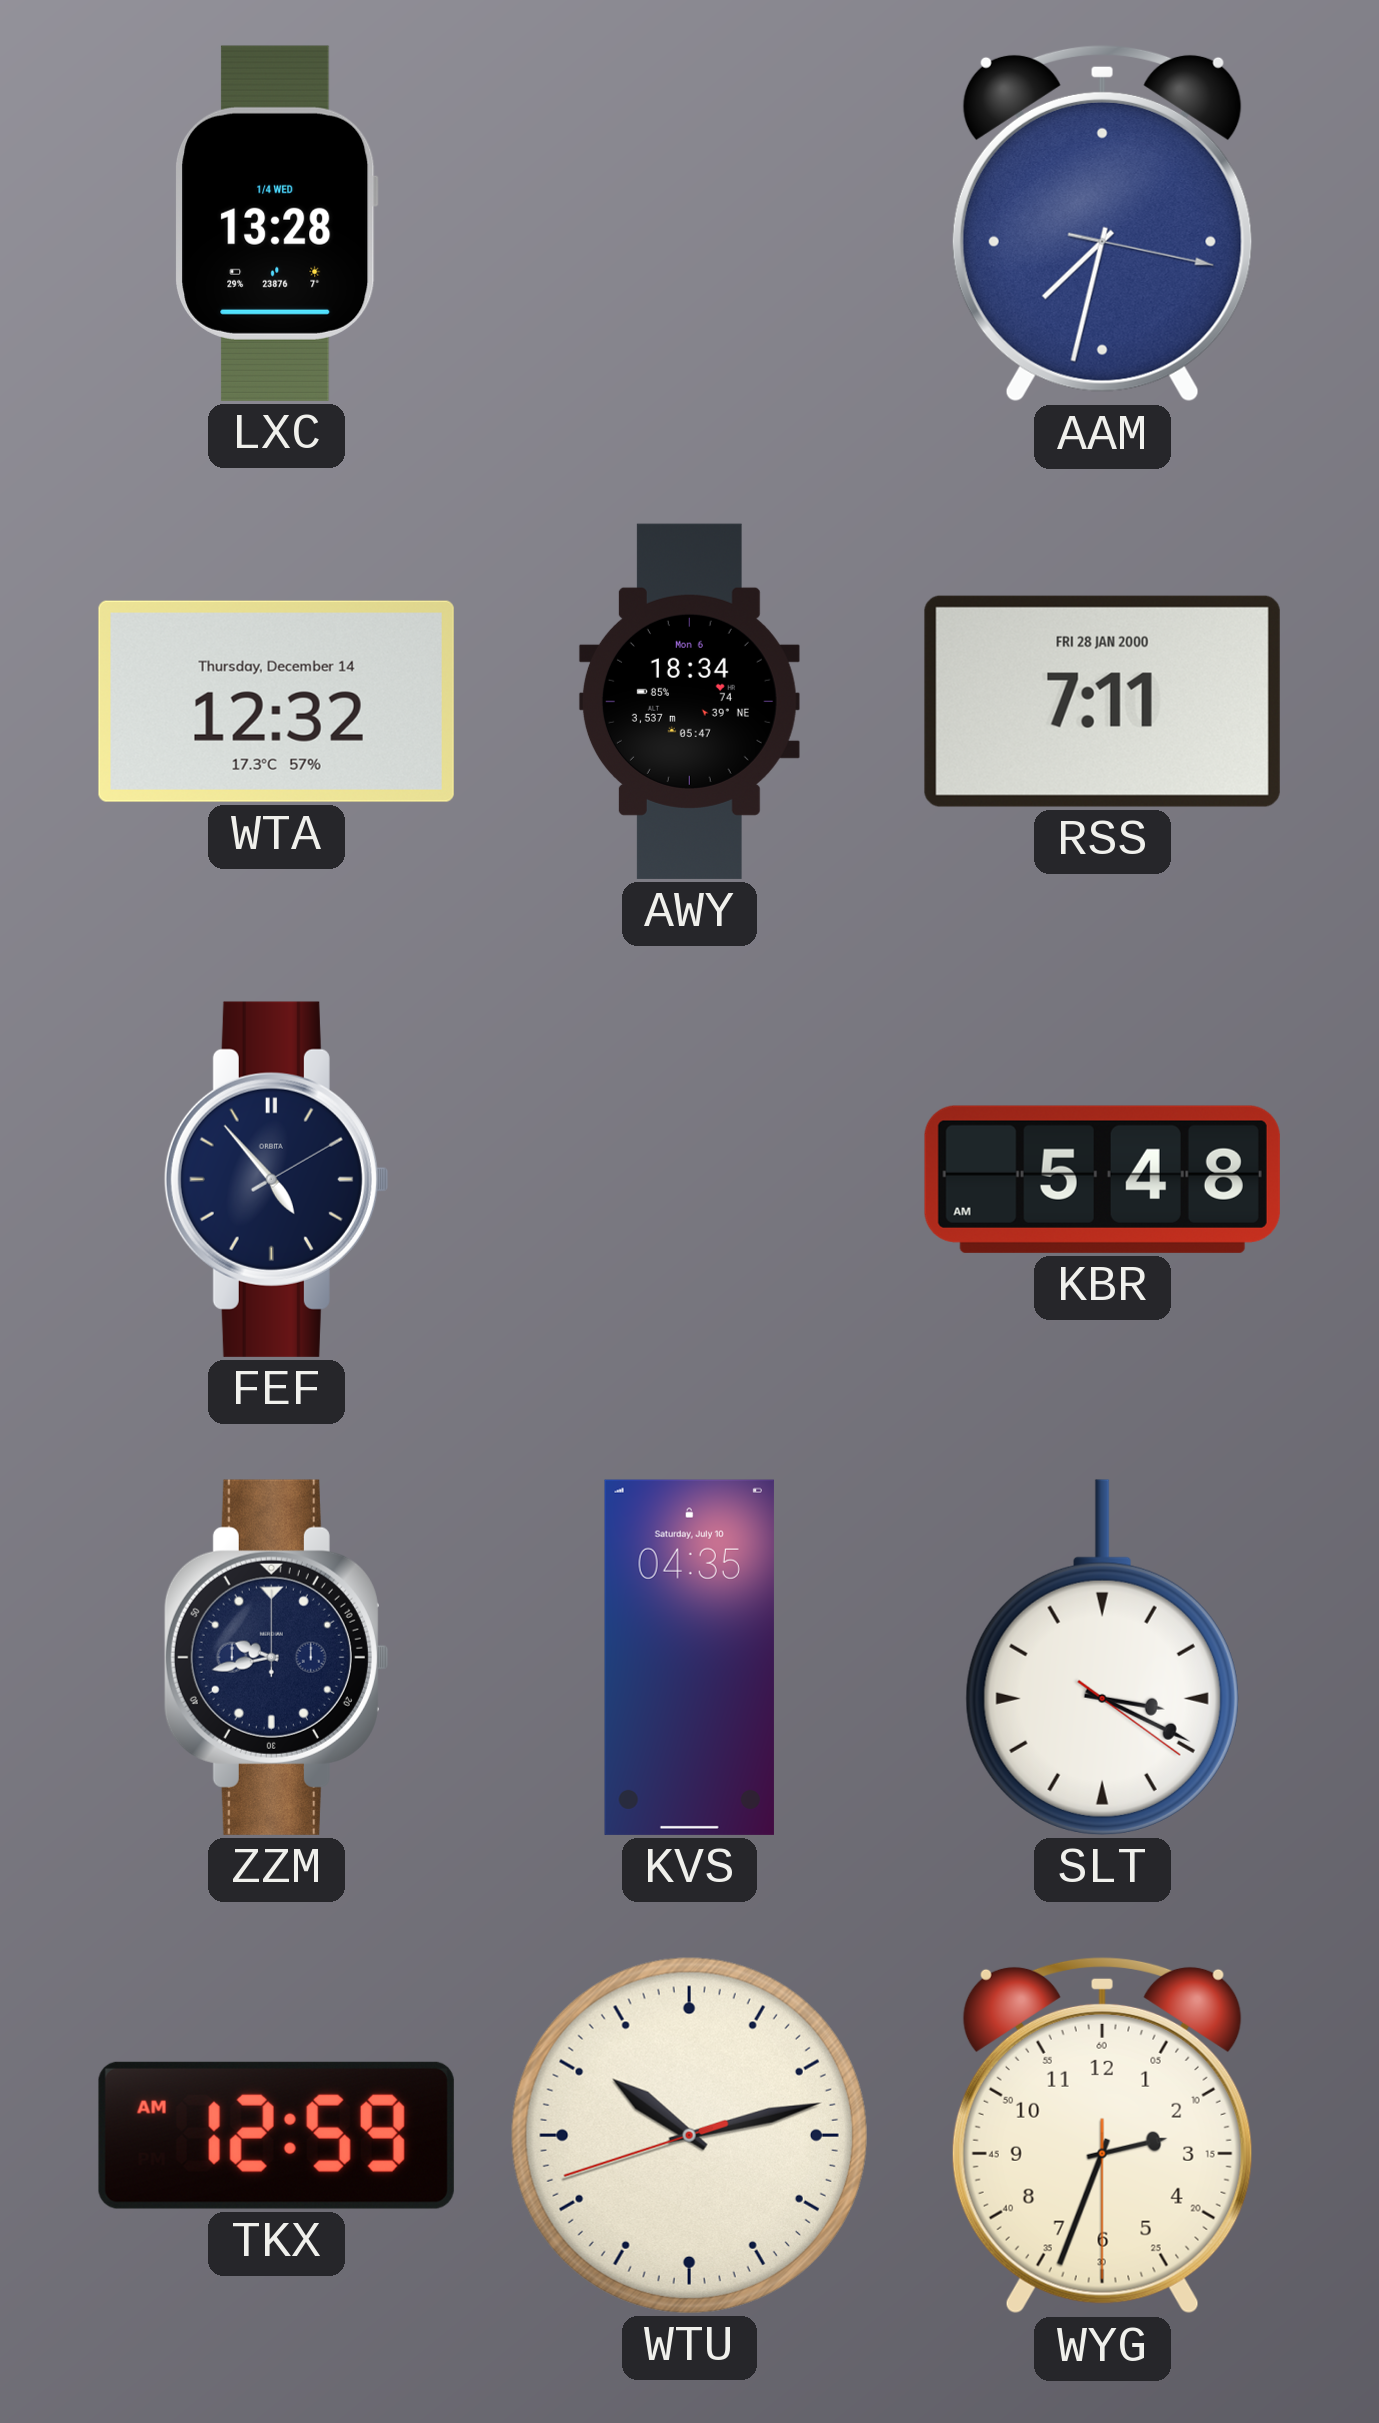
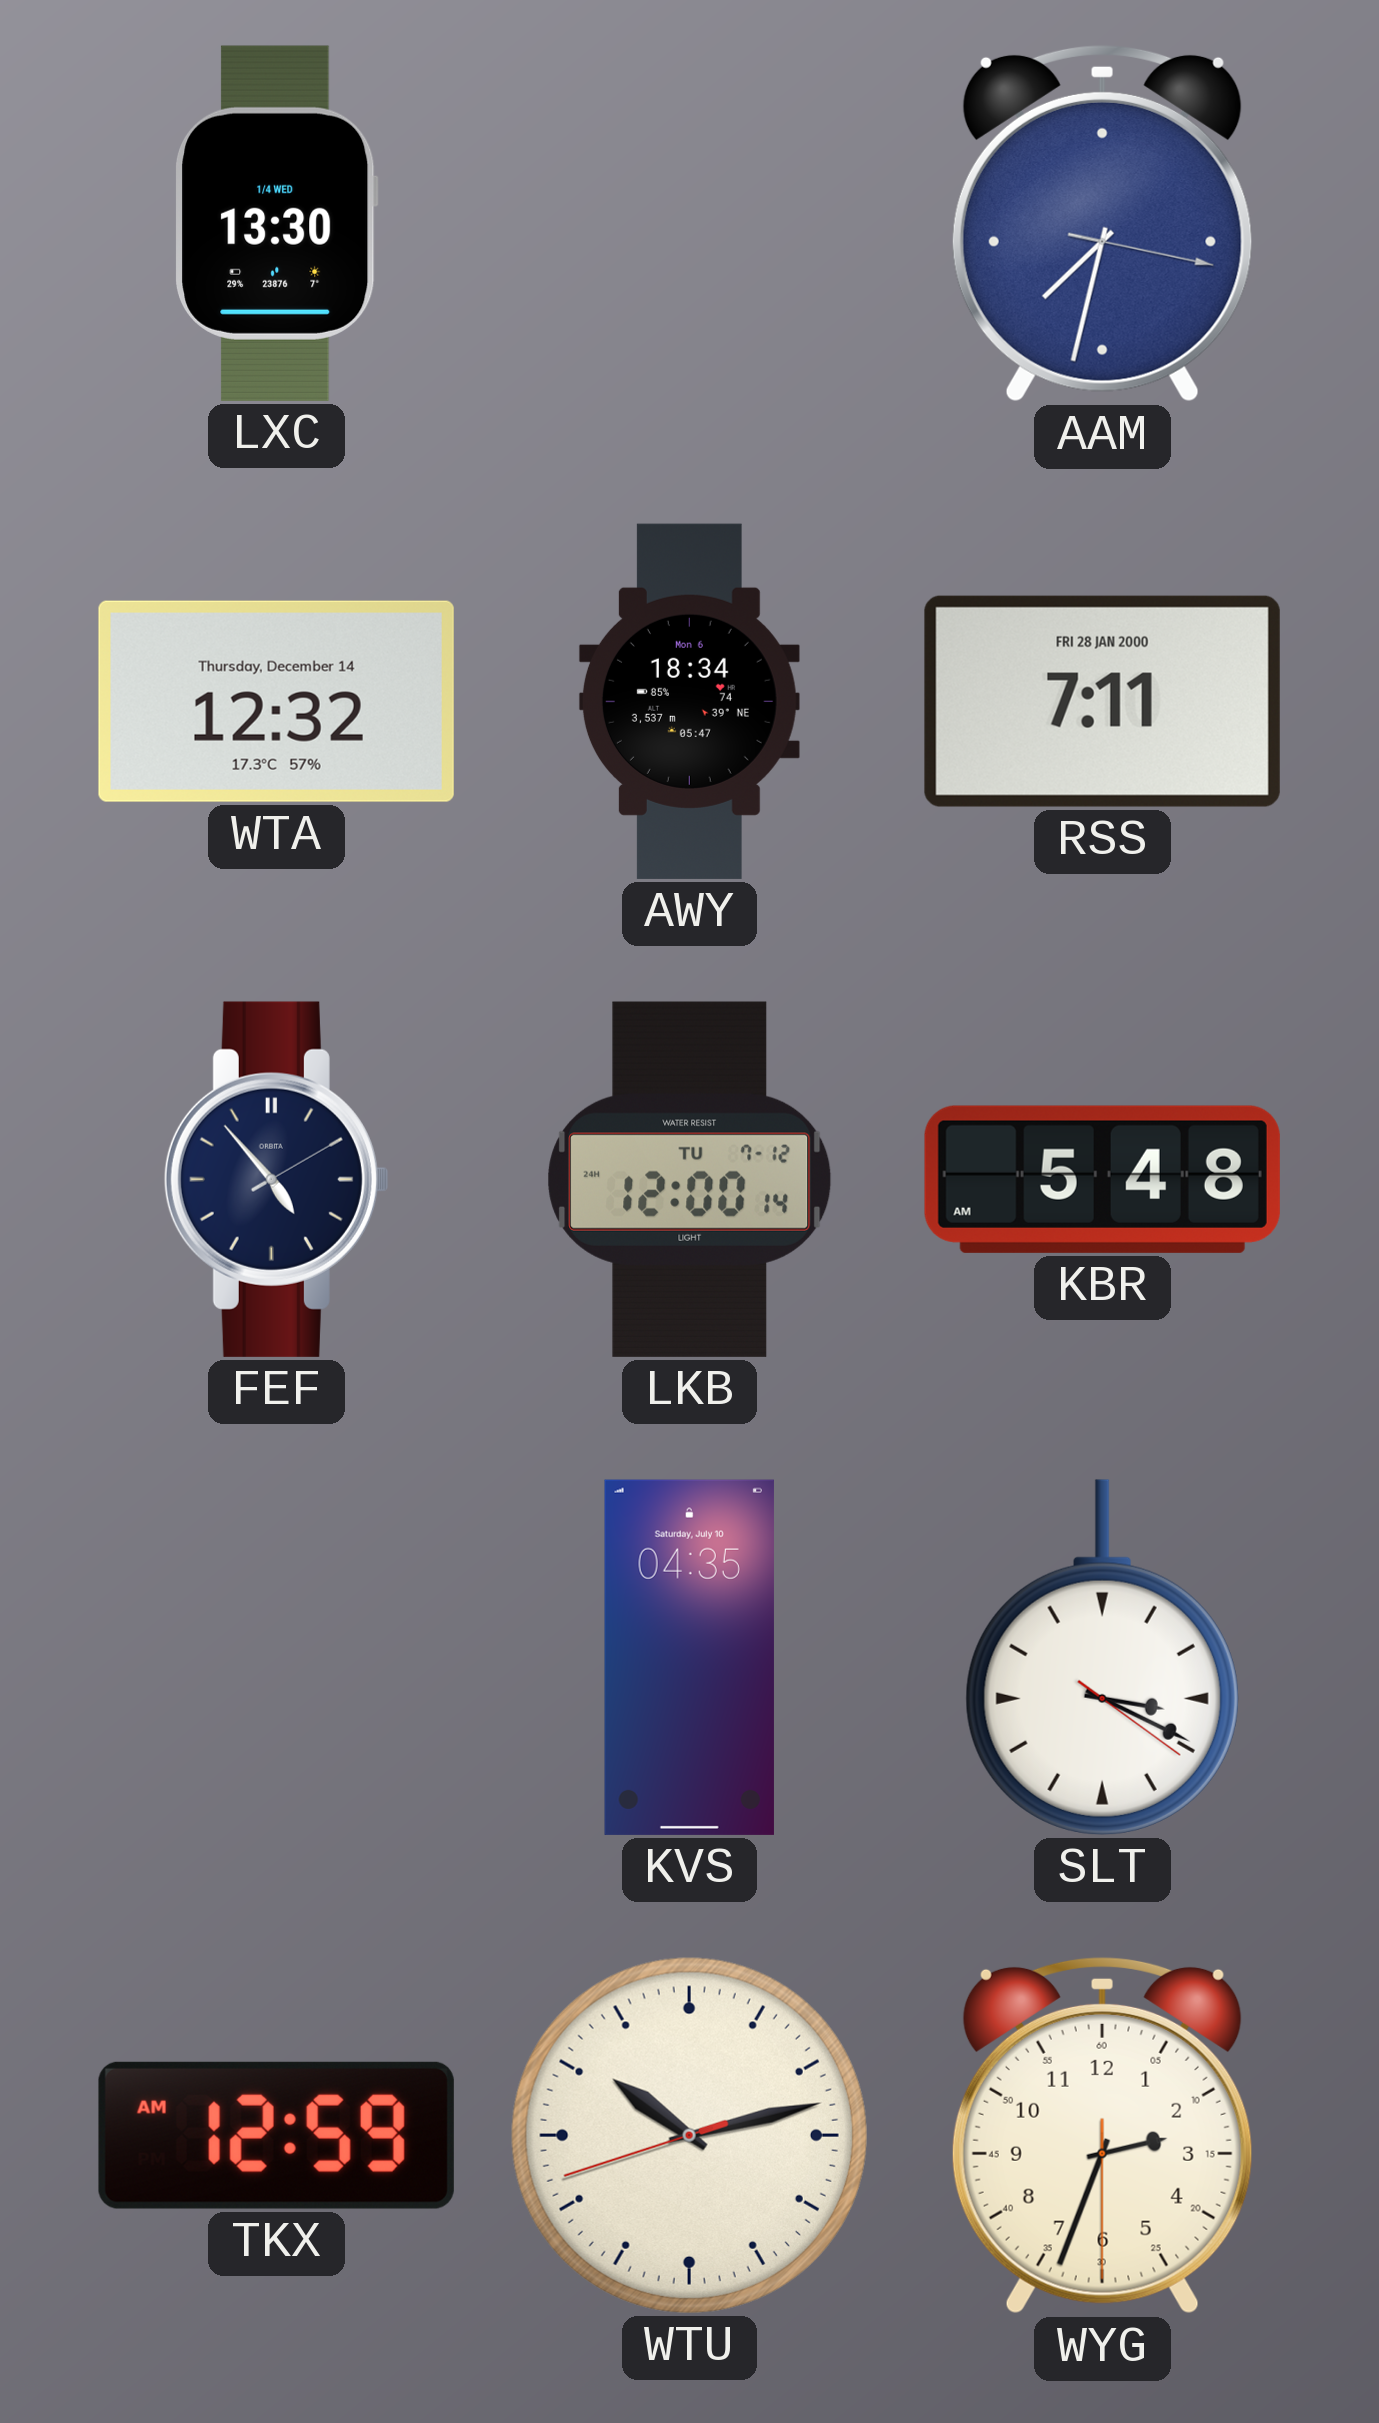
LXC: 13:28 -> 13:30 (277, 223)
LKB: none -> 12:00 (690, 1179)
ZZM: 9:43 -> none (276, 1657)
